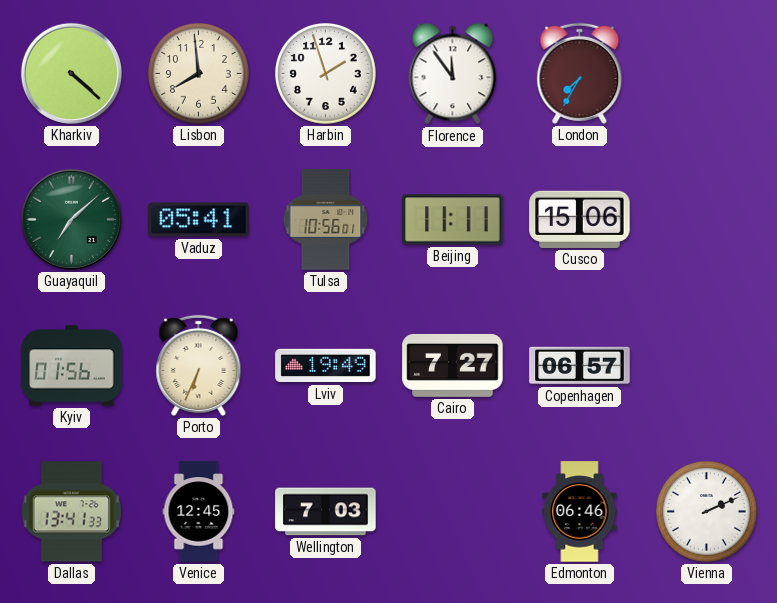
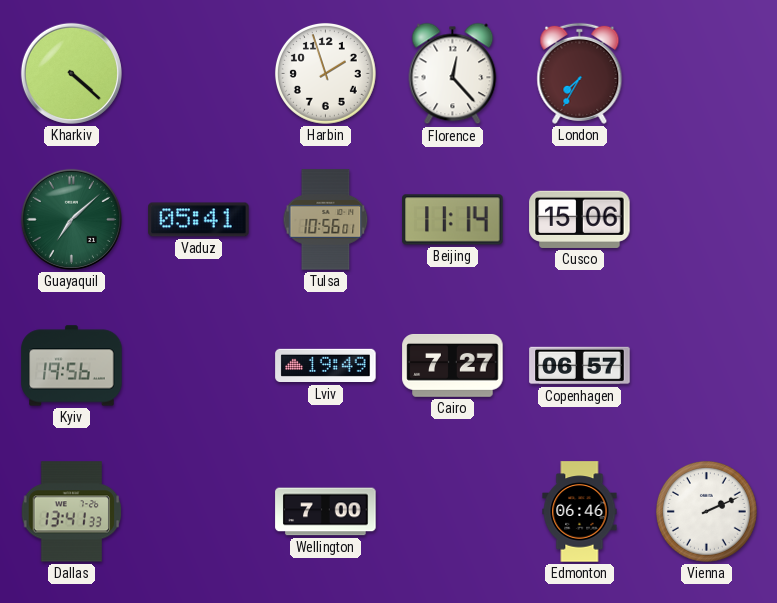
Lisbon: 7:59 -> none (198, 73)
Florence: 11:54 -> 12:23 (453, 74)
Beijing: 11:11 -> 11:14 (453, 220)
Kyiv: 01:56 -> 19:56 (72, 366)
Porto: 6:34 -> none (199, 365)
Venice: 12:45 -> none (199, 512)
Wellington: 7:03 -> 7:00 (326, 512)
